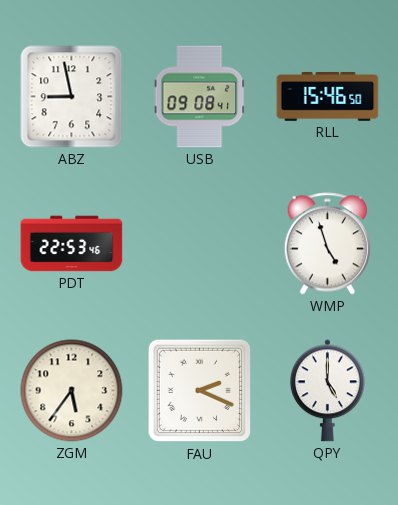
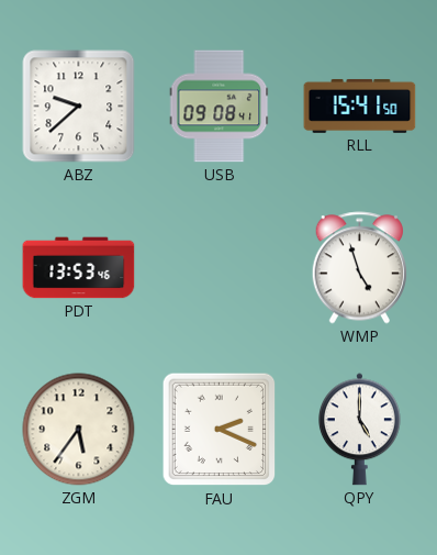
ABZ: 8:58 -> 9:38 (79, 107)
RLL: 15:46 -> 15:41 (360, 107)
PDT: 22:53 -> 13:53 (79, 268)
